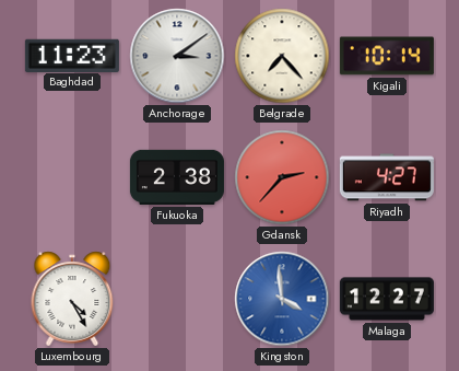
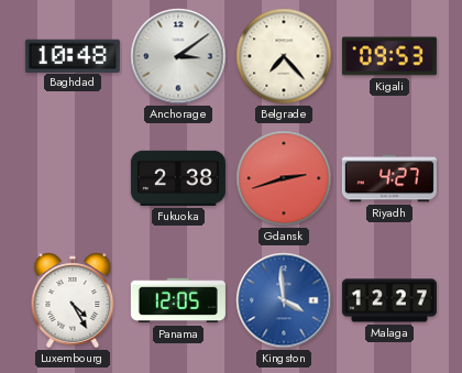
Baghdad: 11:23 -> 10:48 (73, 55)
Kigali: 10:14 -> 09:53 (389, 56)
Gdansk: 2:37 -> 2:42 (284, 178)
Panama: none -> 12:05 (178, 300)
